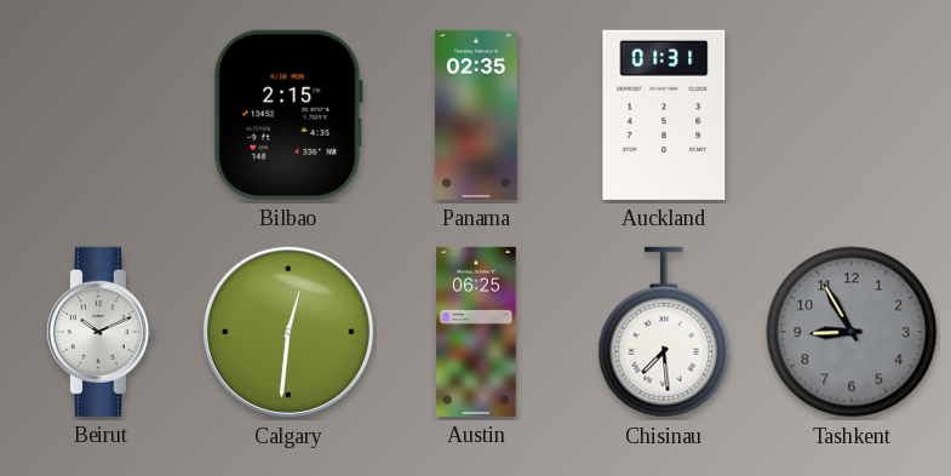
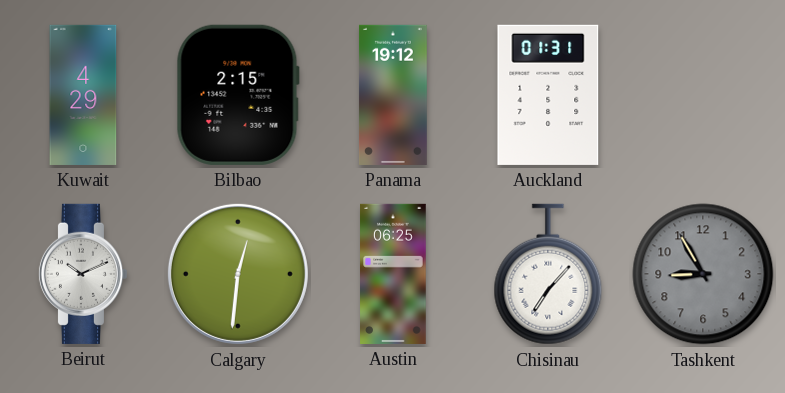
Kuwait: none -> 4:29 (83, 95)
Panama: 02:35 -> 19:12 (393, 95)
Chisinau: 7:29 -> 7:07 (548, 274)
